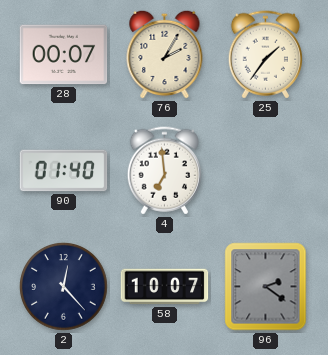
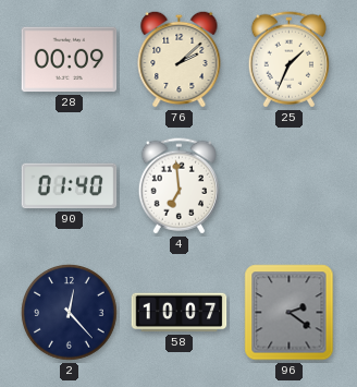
28: 00:07 -> 00:09 (70, 60)
76: 2:05 -> 2:08 (180, 59)
25: 1:36 -> 1:34 (288, 60)
